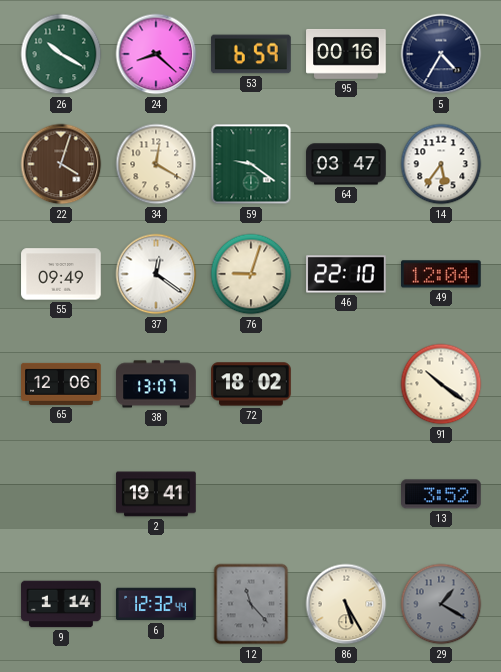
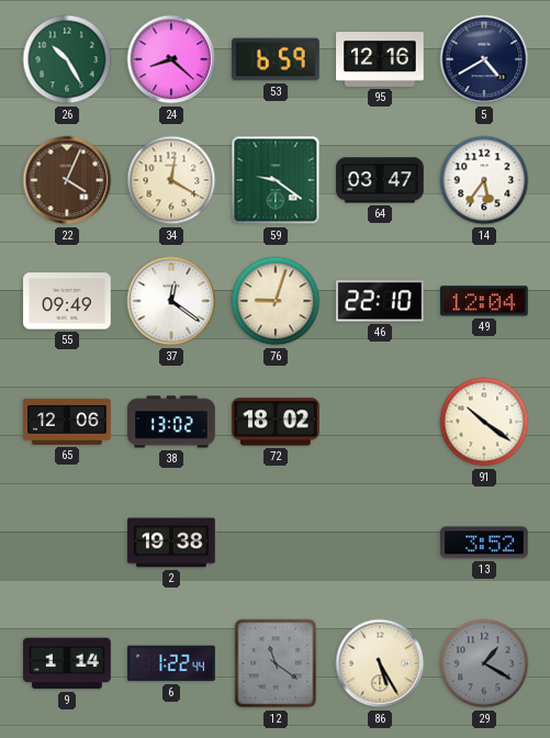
26: 10:20 -> 10:25 (67, 59)
95: 00:16 -> 12:16 (380, 59)
5: 4:35 -> 4:40 (484, 59)
22: 4:03 -> 4:04 (67, 180)
38: 13:07 -> 13:02 (171, 422)
2: 19:41 -> 19:38 (171, 543)
6: 12:32 -> 1:22 (171, 663)
12: 11:23 -> 11:21 (276, 663)
